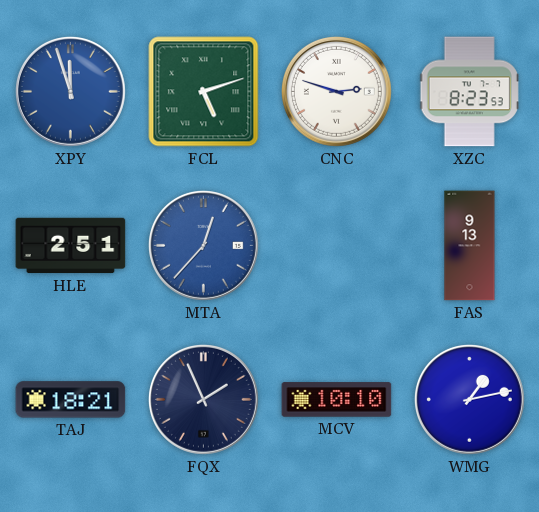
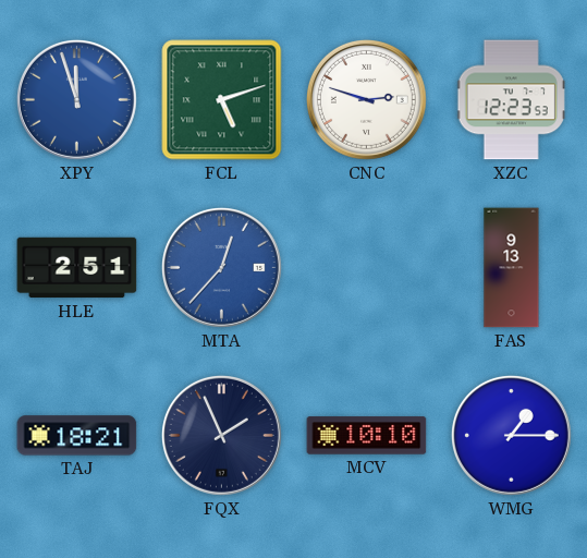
XZC: 8:23 -> 12:23 (512, 100)
WMG: 1:13 -> 1:15 (511, 435)
